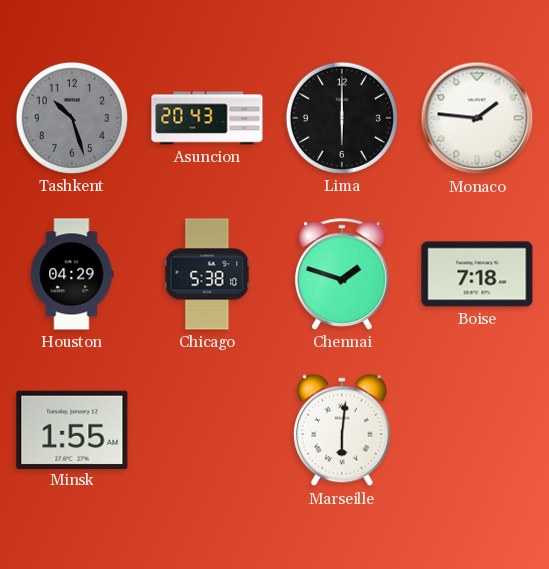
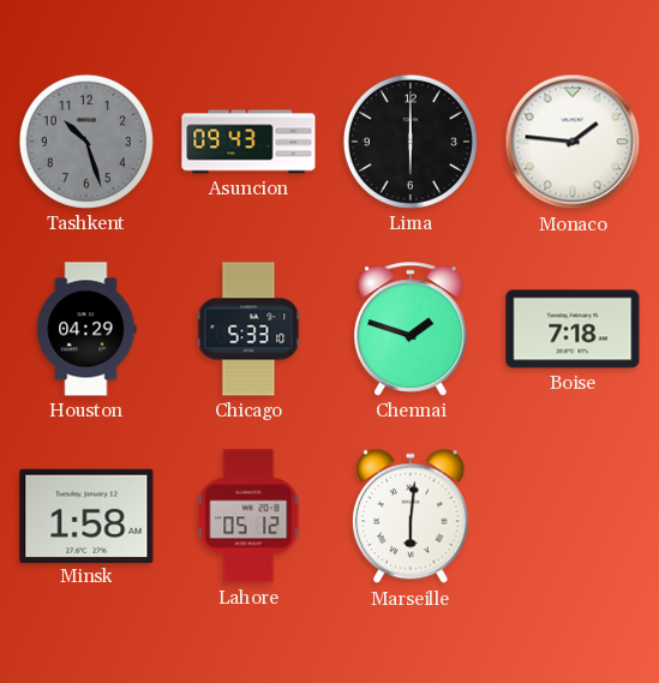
Asuncion: 20:43 -> 09:43 (248, 142)
Chicago: 5:38 -> 5:33 (248, 329)
Minsk: 1:55 -> 1:58 (86, 515)
Lahore: none -> 05:12 (248, 516)
